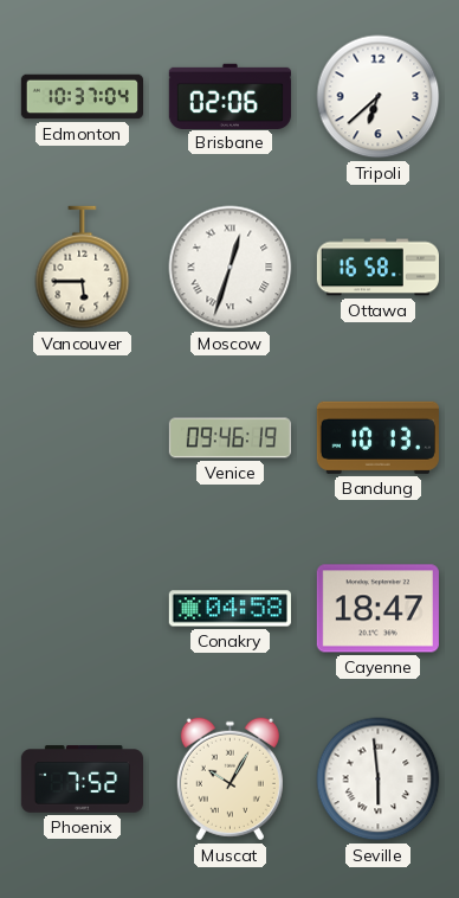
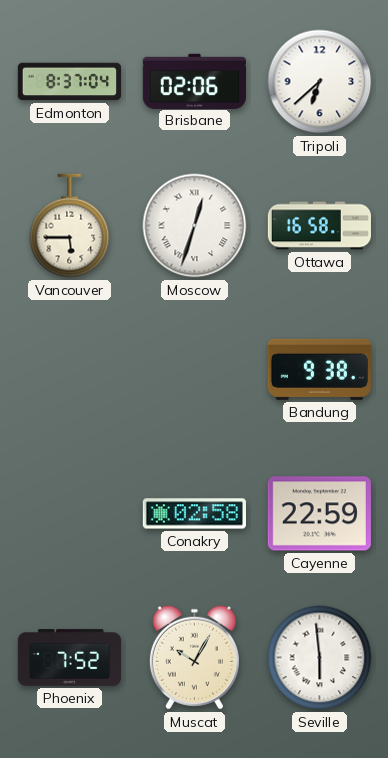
Edmonton: 10:37 -> 8:37 (69, 82)
Venice: 09:46 -> none (229, 438)
Bandung: 10:13 -> 9:38 (319, 369)
Conakry: 04:58 -> 02:58 (194, 514)
Cayenne: 18:47 -> 22:59 (319, 514)
